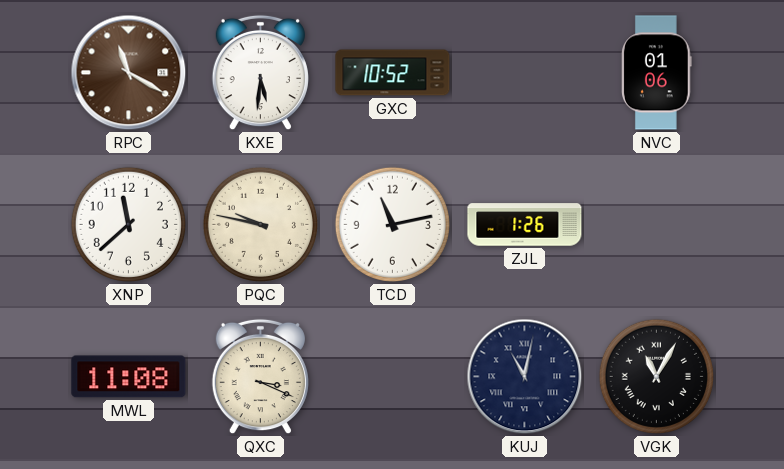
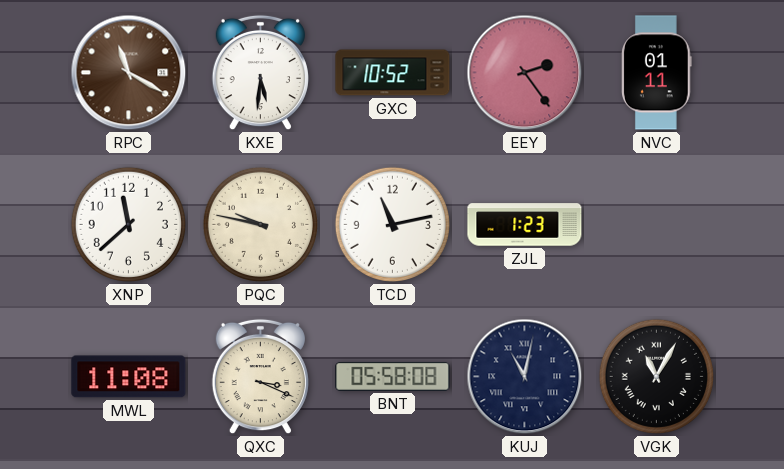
EEY: none -> 2:24 (525, 73)
NVC: 01:06 -> 01:11 (657, 73)
ZJL: 1:26 -> 1:23 (525, 225)
BNT: none -> 05:58 (393, 377)
